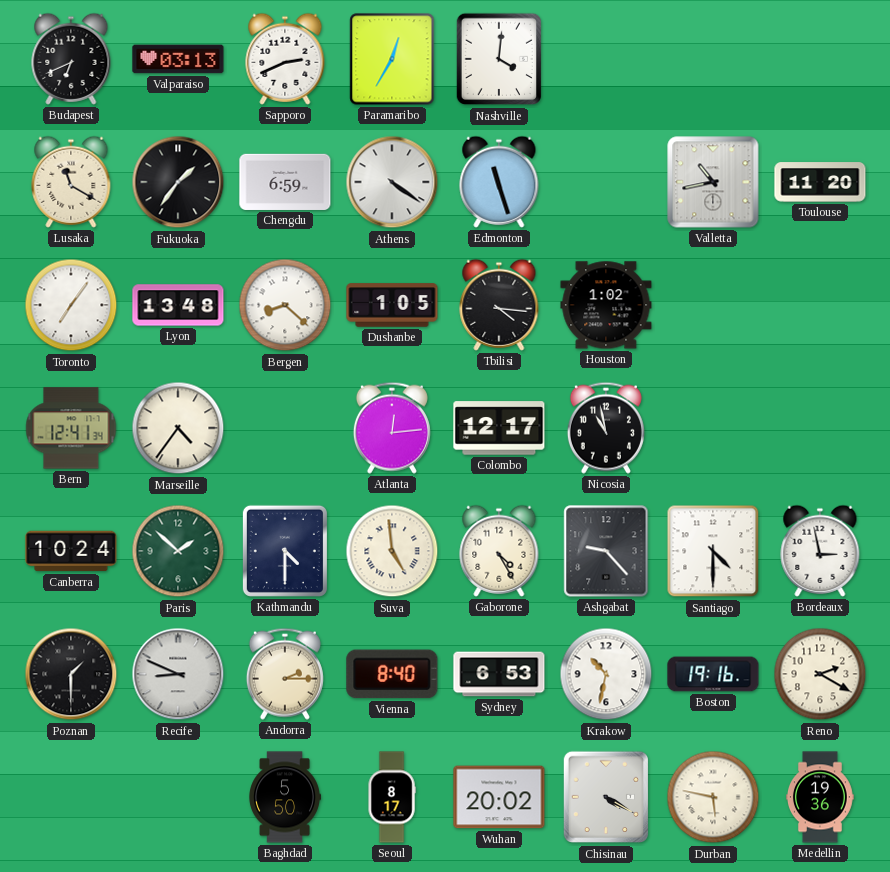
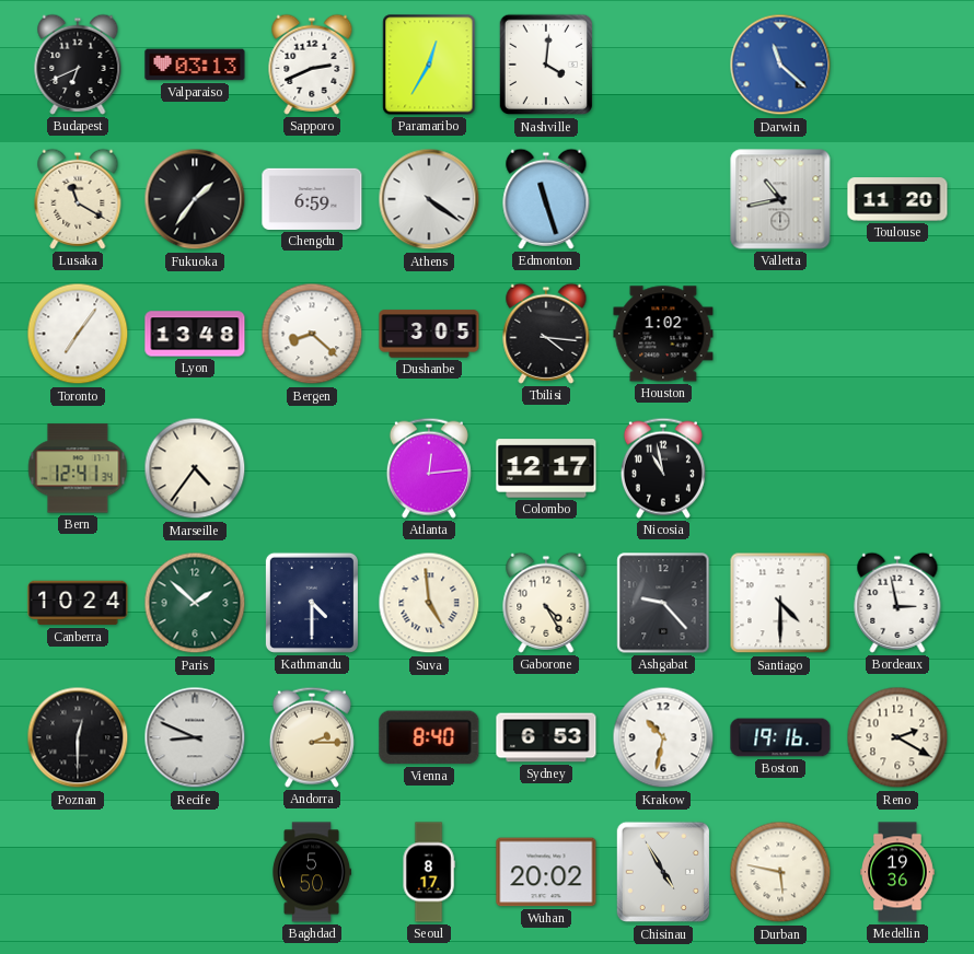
Darwin: none -> 11:22 (780, 65)
Dushanbe: 1:05 -> 3:05 (429, 334)
Poznan: 1:30 -> 12:30 (78, 737)
Chisinau: 4:20 -> 4:55 (662, 872)
